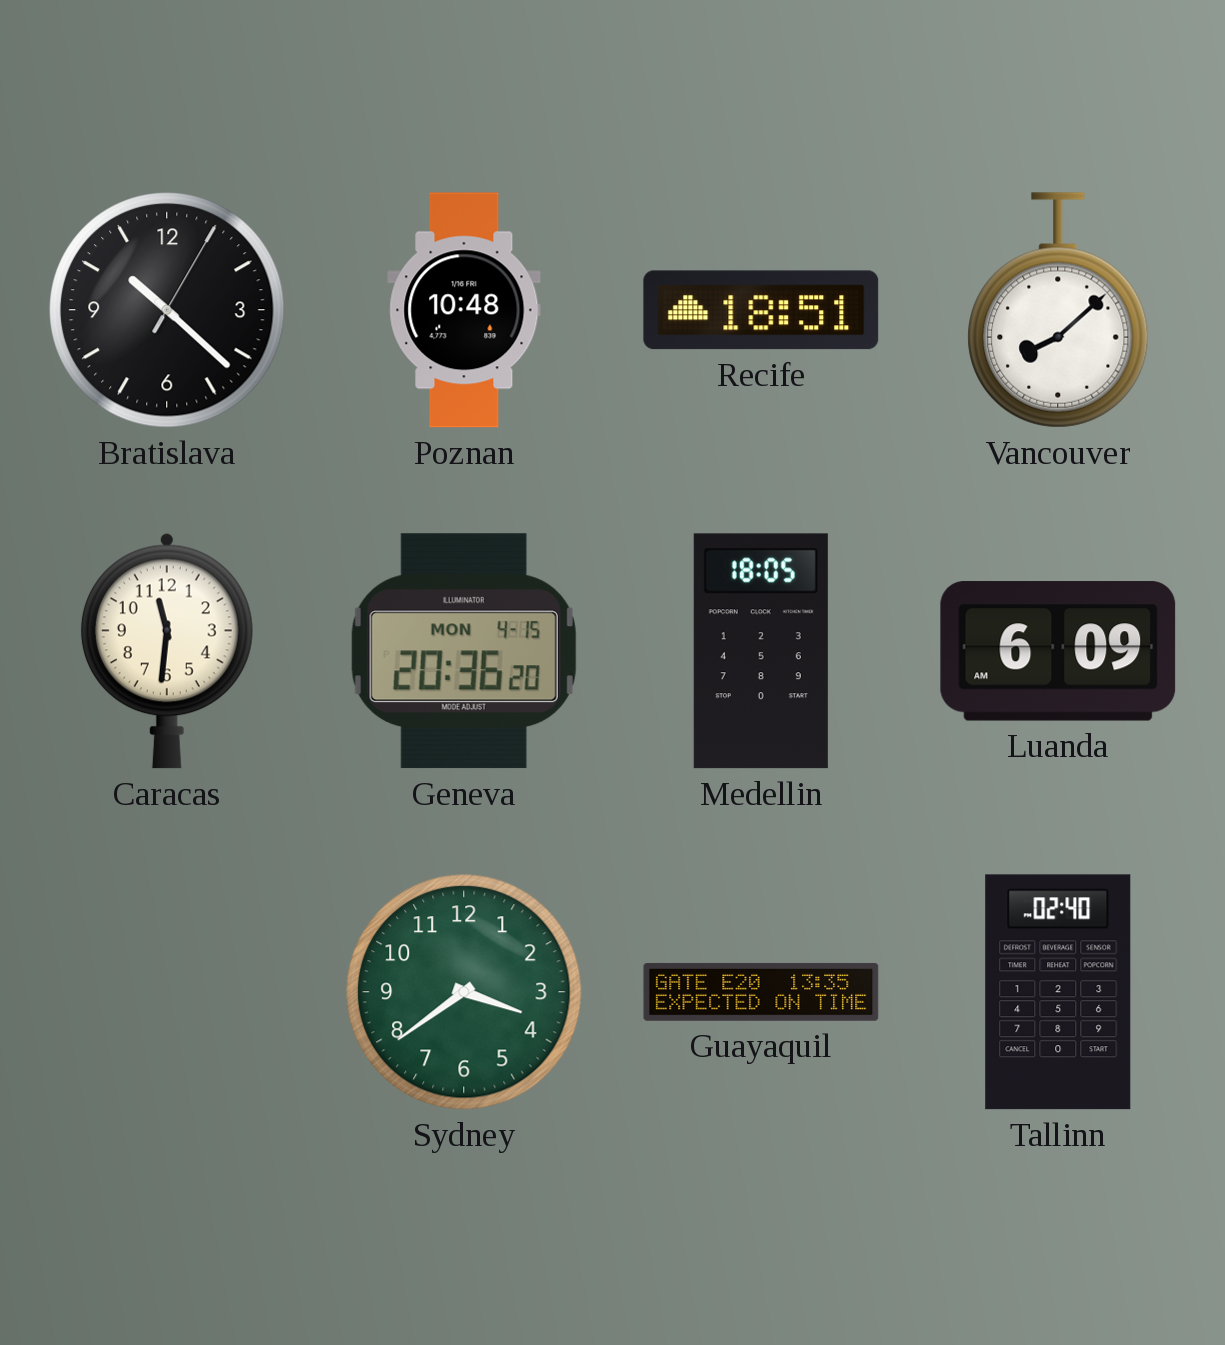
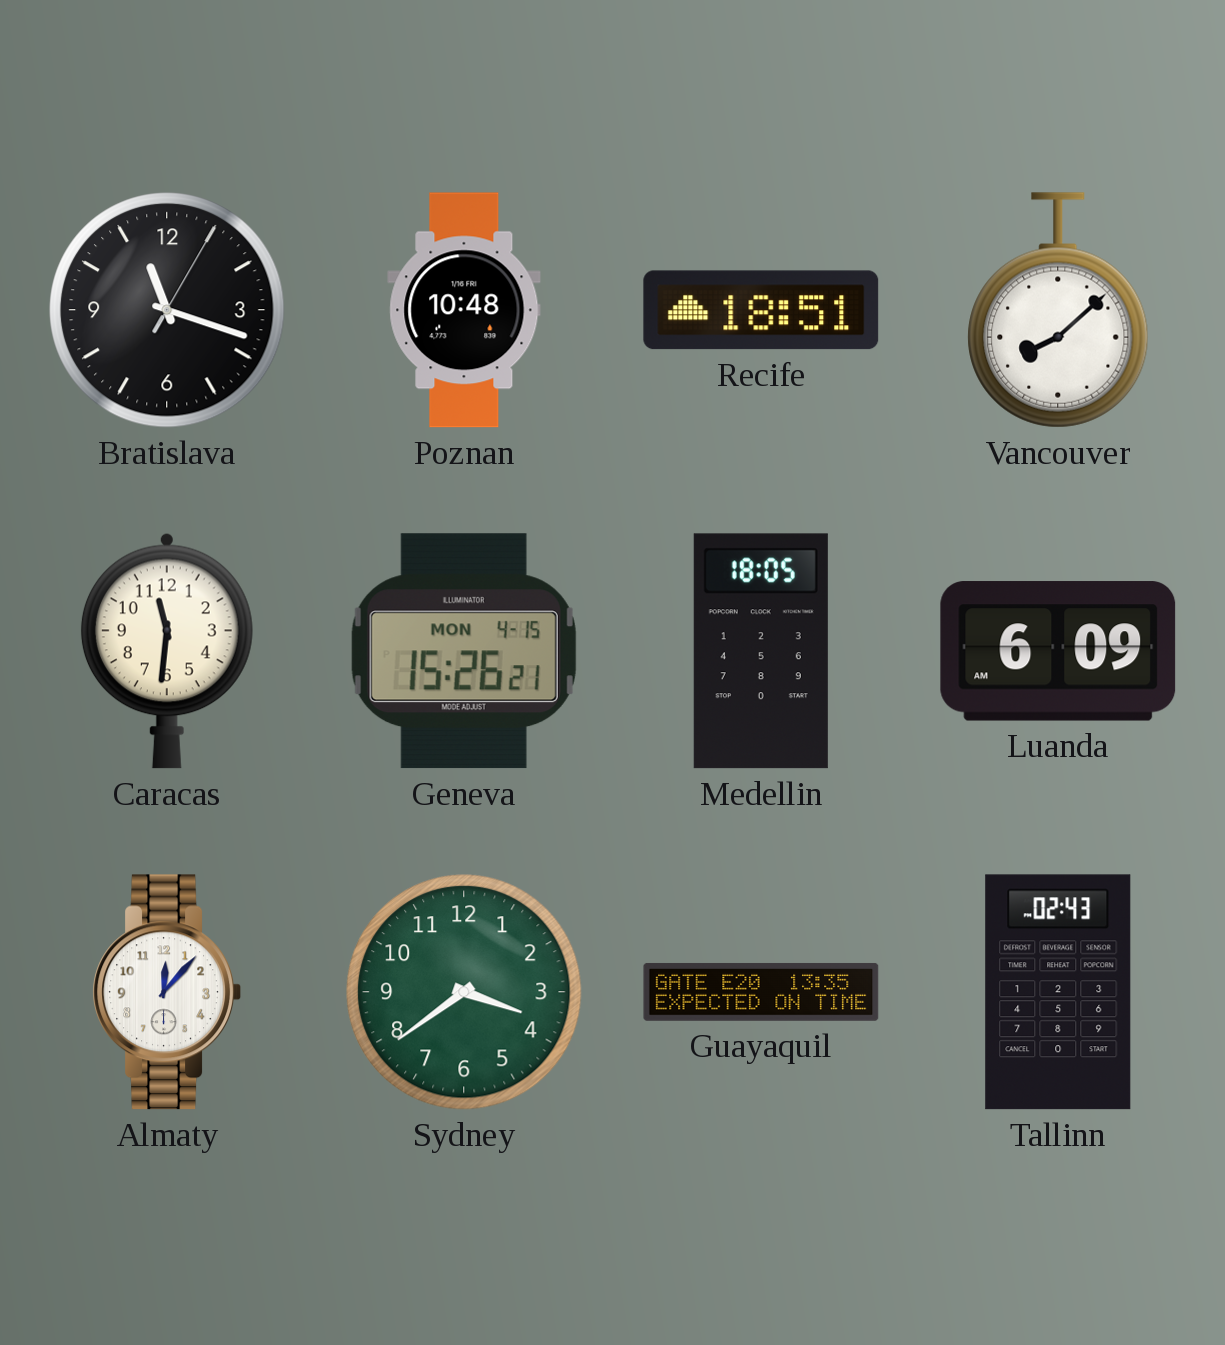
Bratislava: 10:22 -> 11:18 (167, 310)
Geneva: 20:36 -> 15:26 (464, 651)
Almaty: none -> 12:07 (166, 992)
Tallinn: 02:40 -> 02:43 (1058, 992)
